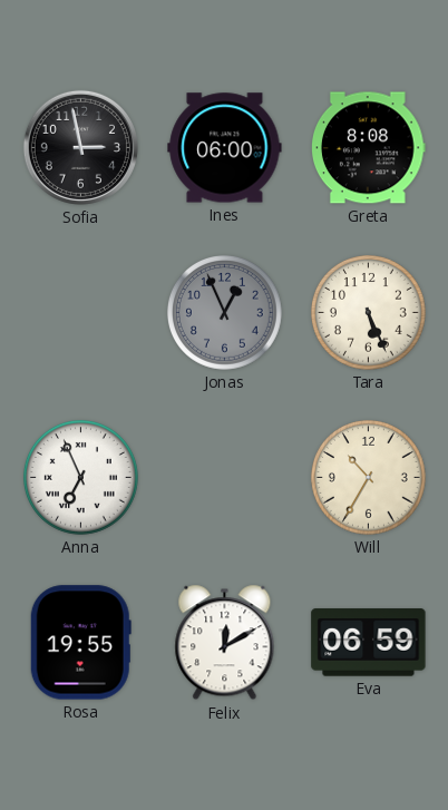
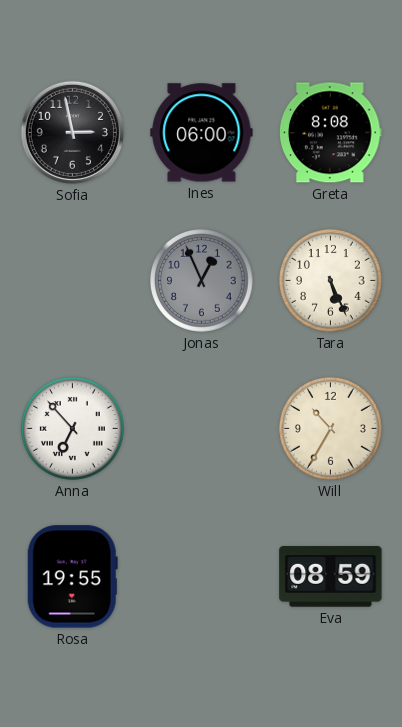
Anna: 6:56 -> 6:53 (72, 428)
Felix: 12:10 -> none (225, 643)
Eva: 06:59 -> 08:59 (331, 577)
